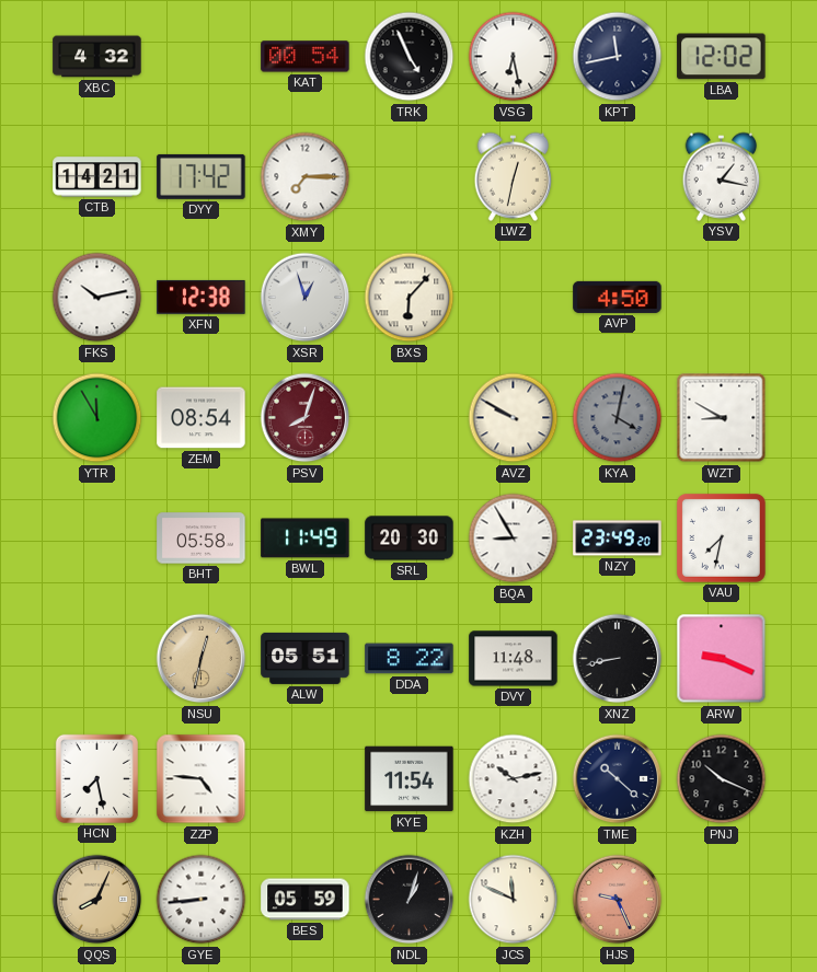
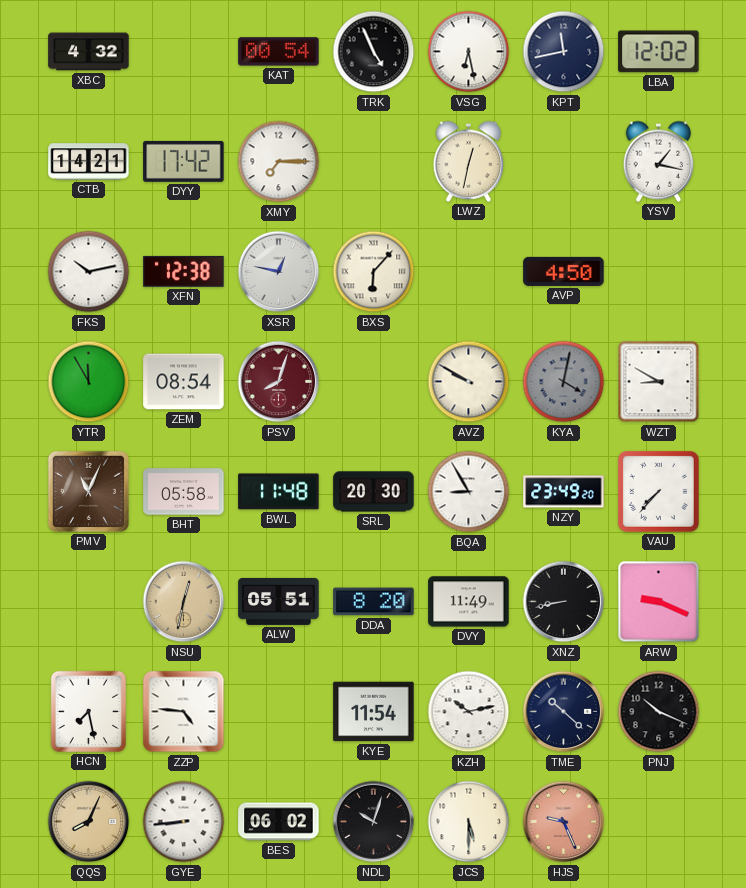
XSR: 12:57 -> 12:47 (279, 272)
PMV: none -> 11:04 (88, 491)
BWL: 11:49 -> 11:48 (279, 492)
VAU: 7:32 -> 7:37 (658, 491)
DDA: 8:22 -> 8:20 (374, 602)
DVY: 11:48 -> 11:49 (469, 602)
BES: 05:59 -> 06:02 (279, 822)
NDL: 1:03 -> 10:03 (374, 822)
JCS: 11:49 -> 5:30 (469, 822)
